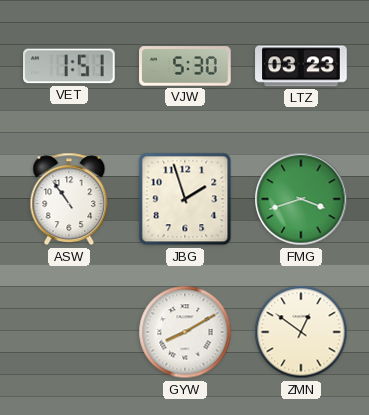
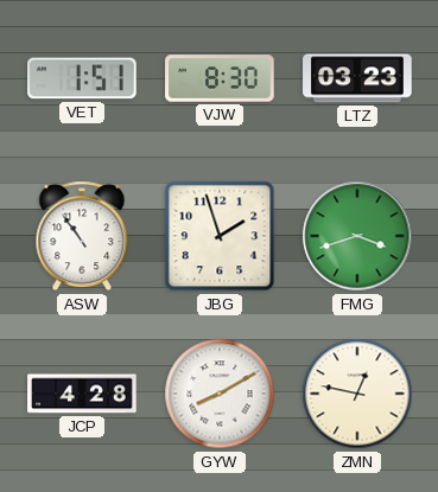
VJW: 5:30 -> 8:30 (220, 78)
JCP: none -> 4:28 (82, 394)
ZMN: 12:51 -> 12:47 (357, 394)
